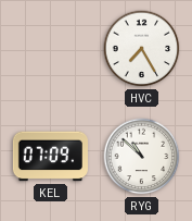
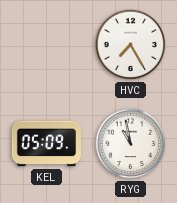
KEL: 07:09 -> 05:09 (46, 144)
RYG: 10:52 -> 10:58 (131, 144)
